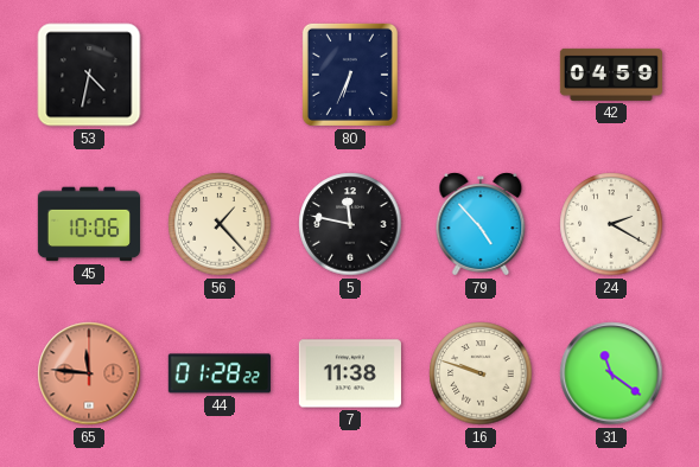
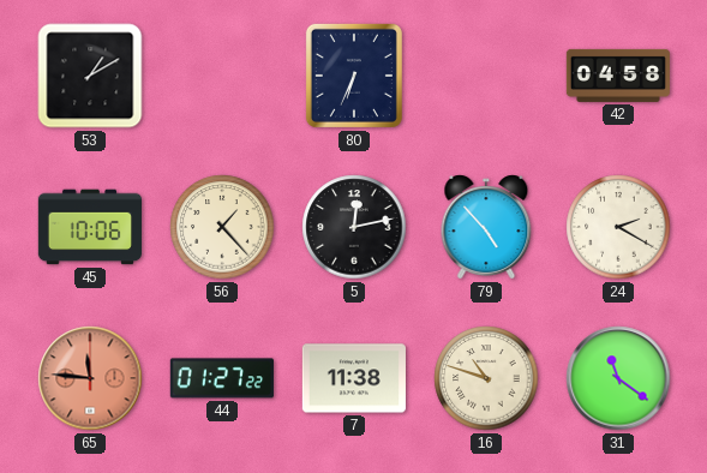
53: 4:32 -> 1:10 (90, 76)
42: 04:59 -> 04:58 (618, 76)
5: 11:47 -> 12:13 (354, 227)
44: 01:28 -> 01:27 (222, 378)
16: 9:48 -> 10:48 (486, 378)
